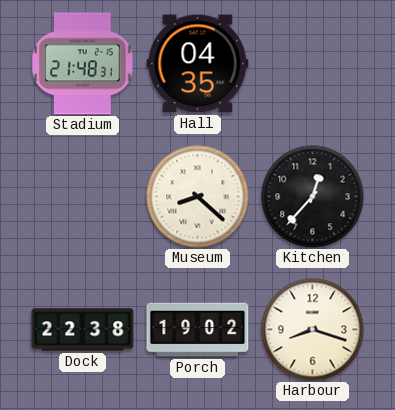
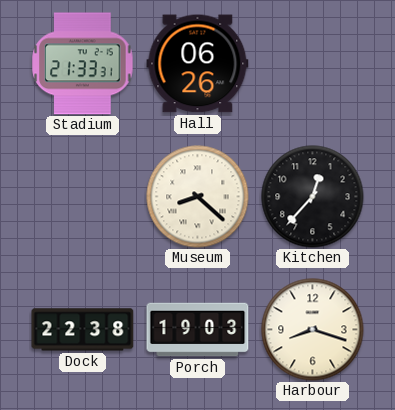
Stadium: 21:48 -> 21:33 (83, 64)
Hall: 04:35 -> 06:26 (198, 64)
Porch: 19:02 -> 19:03 (198, 330)
